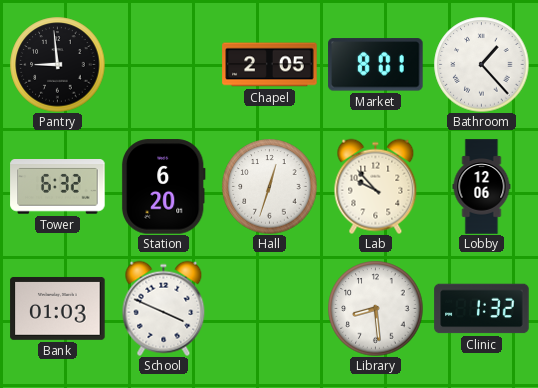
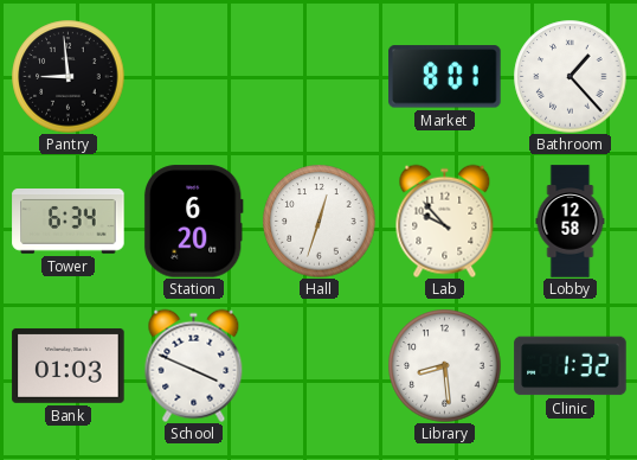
Chapel: 2:05 -> none (270, 65)
Tower: 6:32 -> 6:34 (69, 222)
Lobby: 12:06 -> 12:58 (571, 222)
